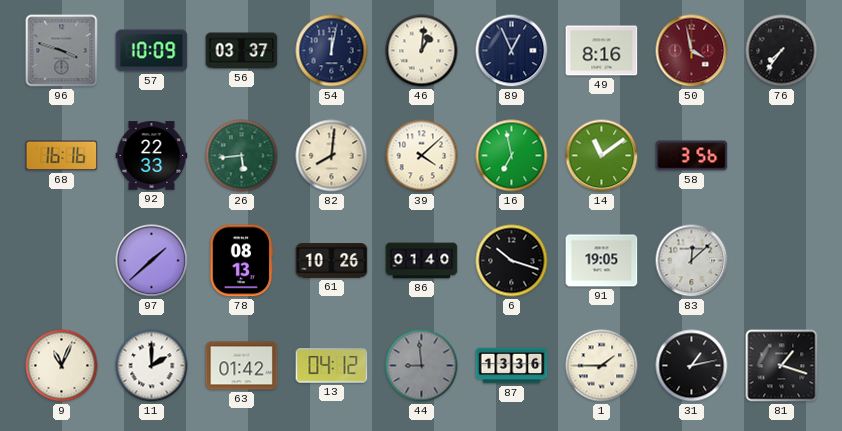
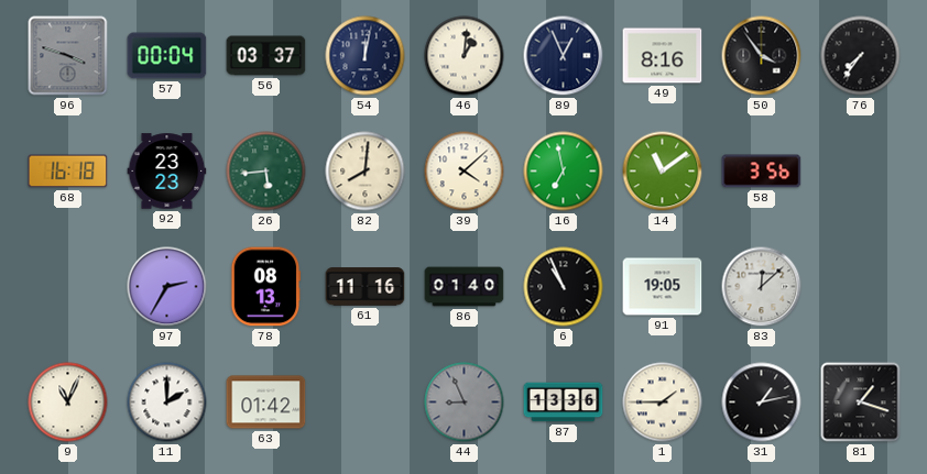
57: 10:09 -> 00:04 (167, 56)
50: 3:58 -> 3:54 (762, 56)
50 dial: burgundy -> black (762, 56)
68: 16:16 -> 16:18 (68, 172)
92: 22:33 -> 23:23 (167, 172)
97: 1:38 -> 2:35 (167, 287)
61: 10:26 -> 11:16 (366, 287)
6: 10:18 -> 10:56 (564, 287)
13: 04:12 -> none (332, 366)
44: 8:59 -> 8:56 (465, 403)
